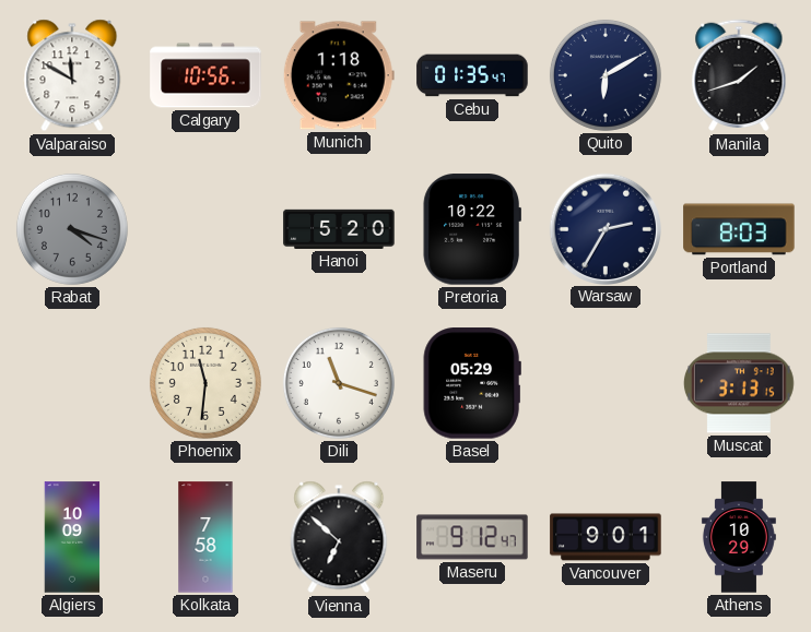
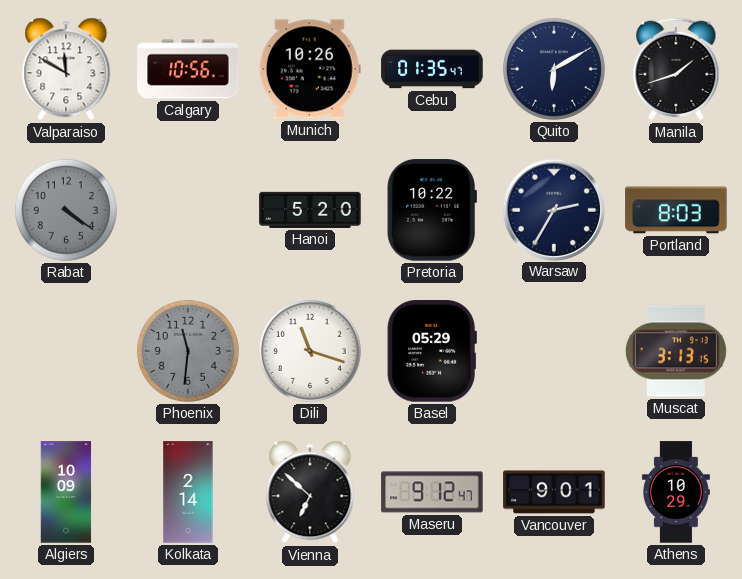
Munich: 1:18 -> 10:26 (310, 69)
Rabat: 4:18 -> 4:21 (66, 210)
Phoenix dial: cream -> grey (188, 351)
Kolkata: 7:58 -> 2:14 (188, 492)
